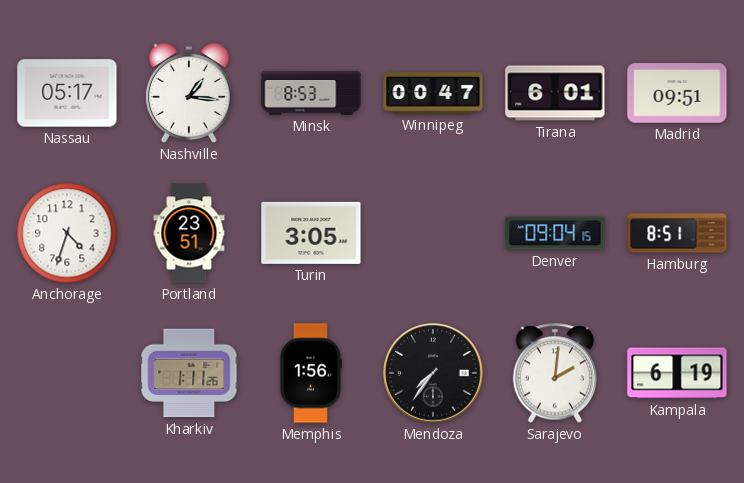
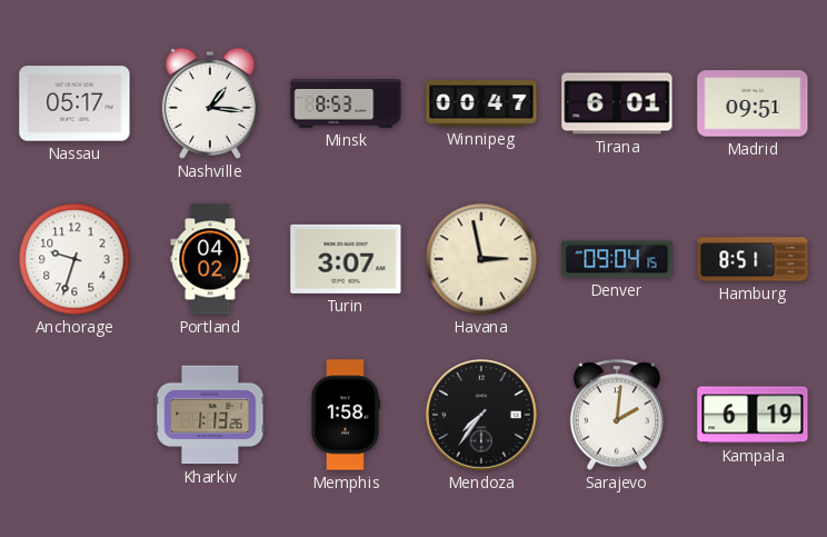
Anchorage: 4:33 -> 9:33 (74, 259)
Portland: 23:51 -> 04:02 (210, 259)
Turin: 3:05 -> 3:07 (346, 259)
Havana: none -> 2:58 (481, 259)
Kharkiv: 1:11 -> 1:13 (210, 415)
Memphis: 1:56 -> 1:58 (345, 415)
